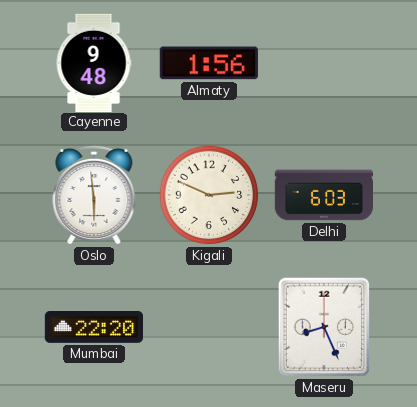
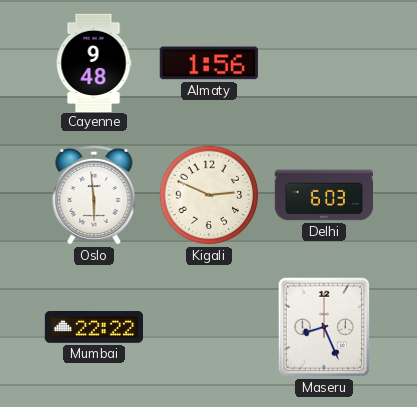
Mumbai: 22:20 -> 22:22 (93, 328)
